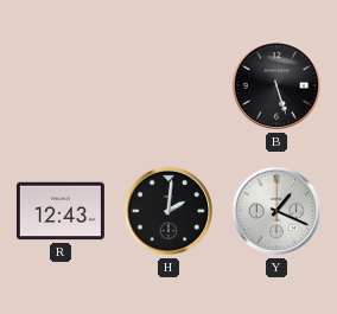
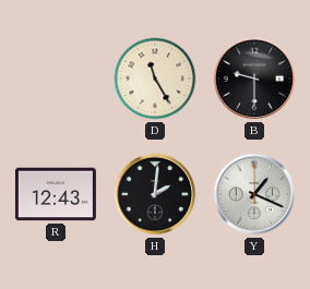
D: none -> 11:25 (155, 79)
B: 5:27 -> 9:30 (254, 79)
